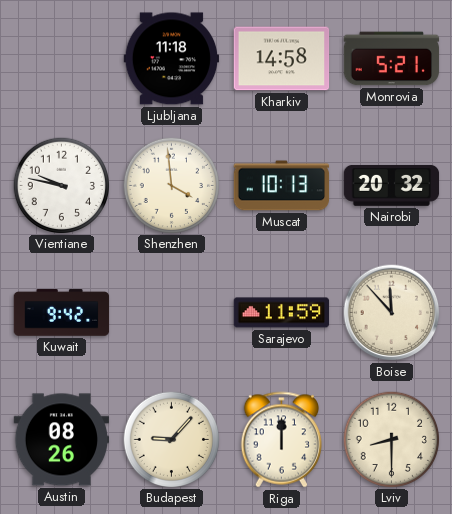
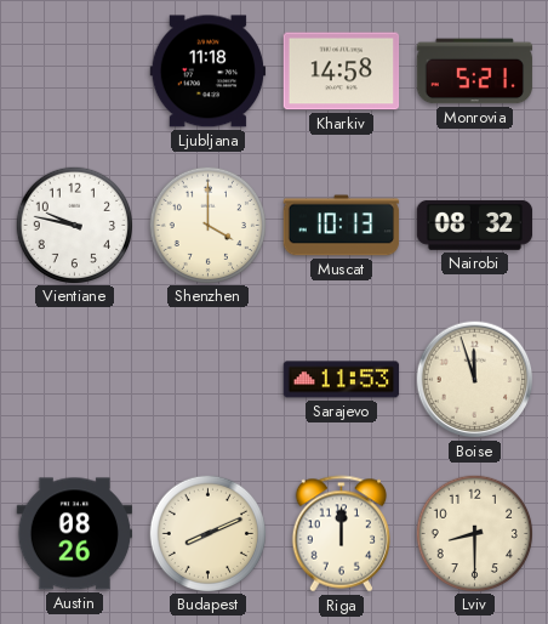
Shenzhen: 3:59 -> 4:00 (207, 225)
Nairobi: 20:32 -> 08:32 (475, 226)
Kuwait: 9:42 -> none (62, 313)
Sarajevo: 11:59 -> 11:53 (342, 380)
Boise: 11:53 -> 11:57 (475, 380)
Budapest: 9:07 -> 8:11 (207, 533)
